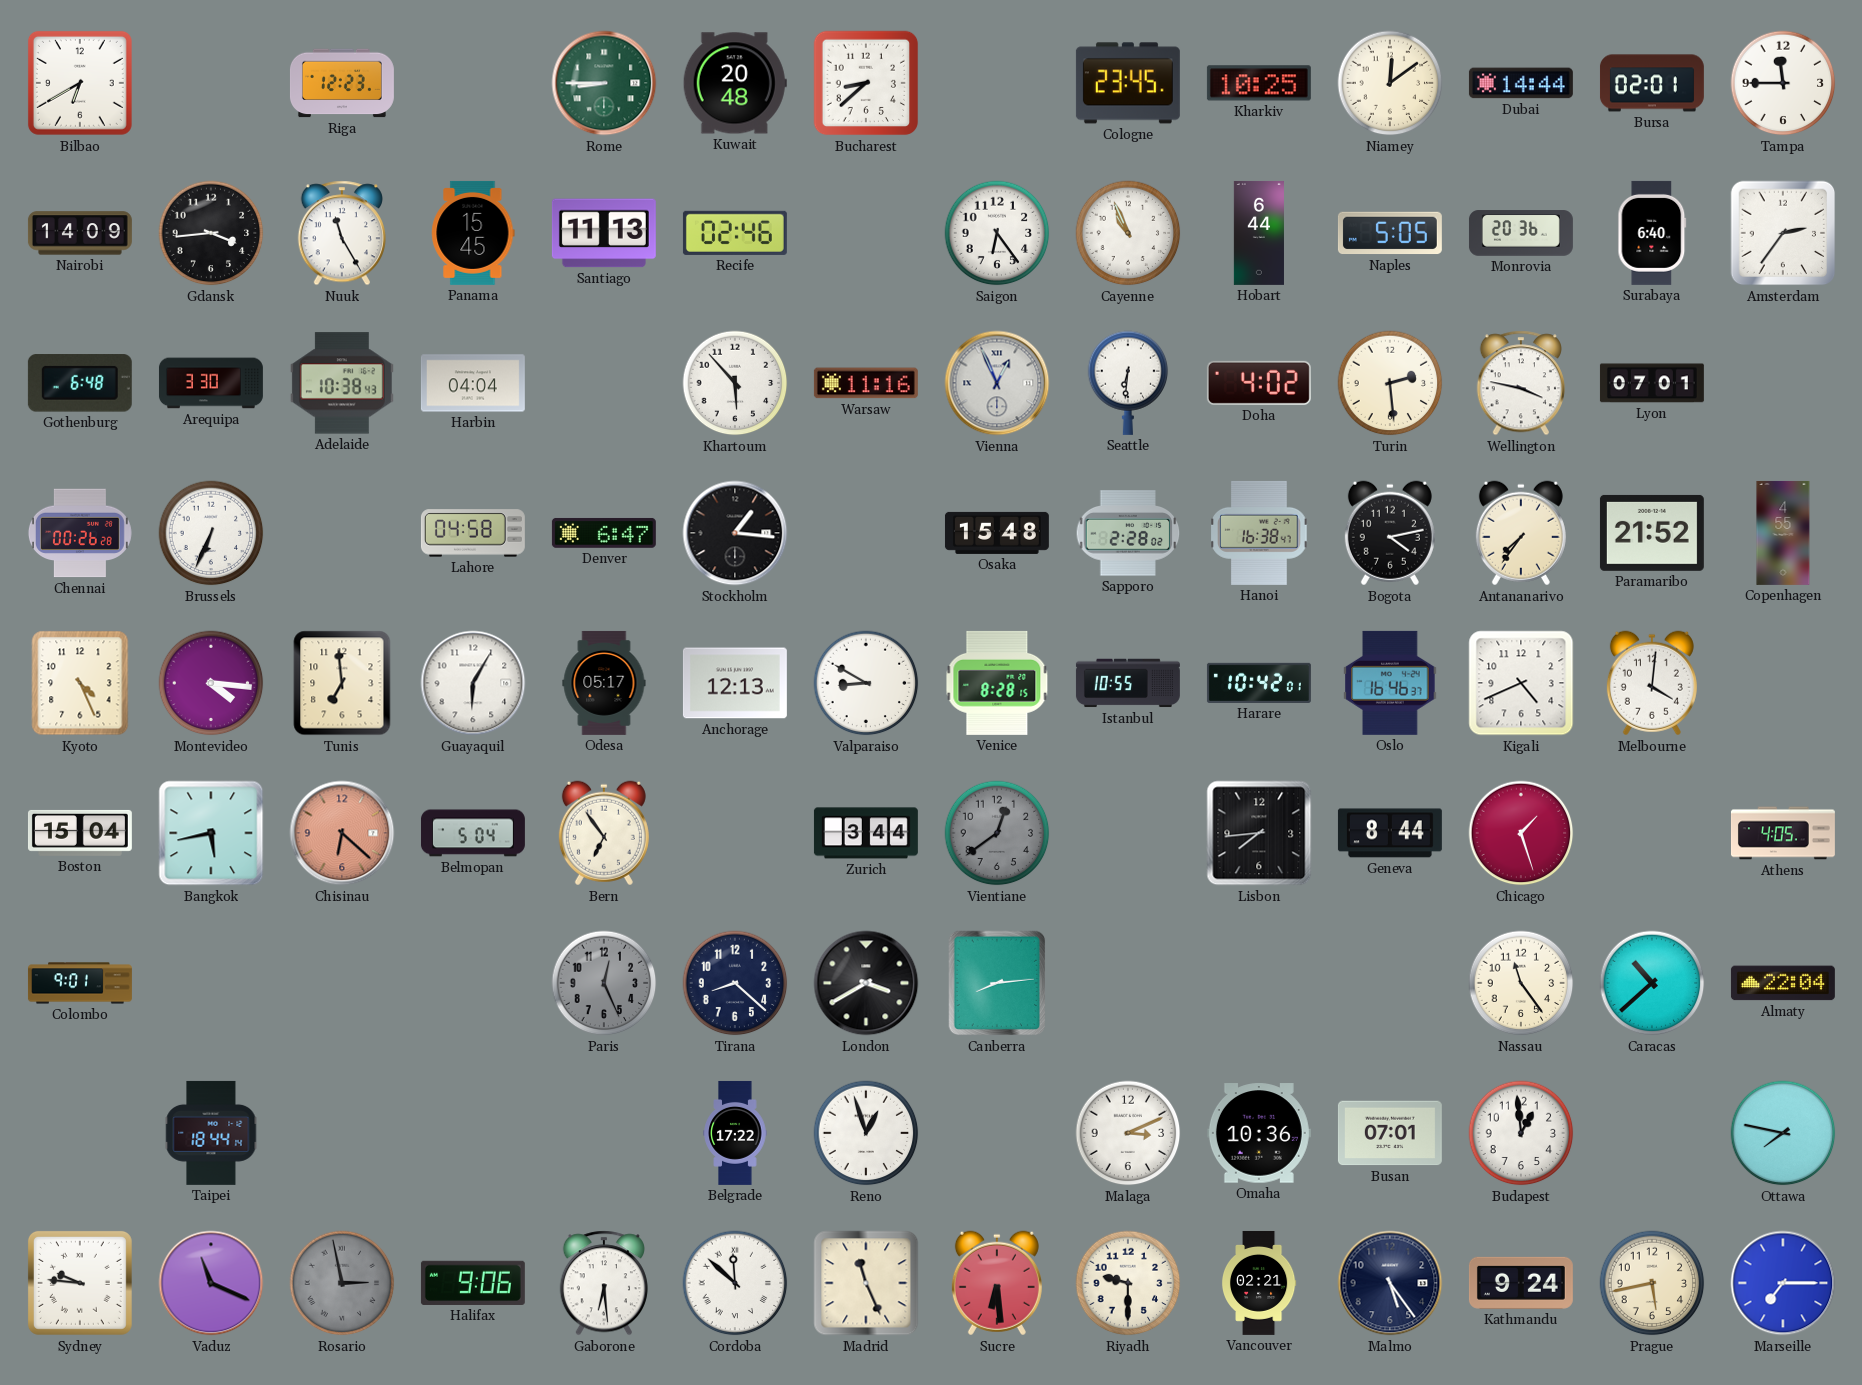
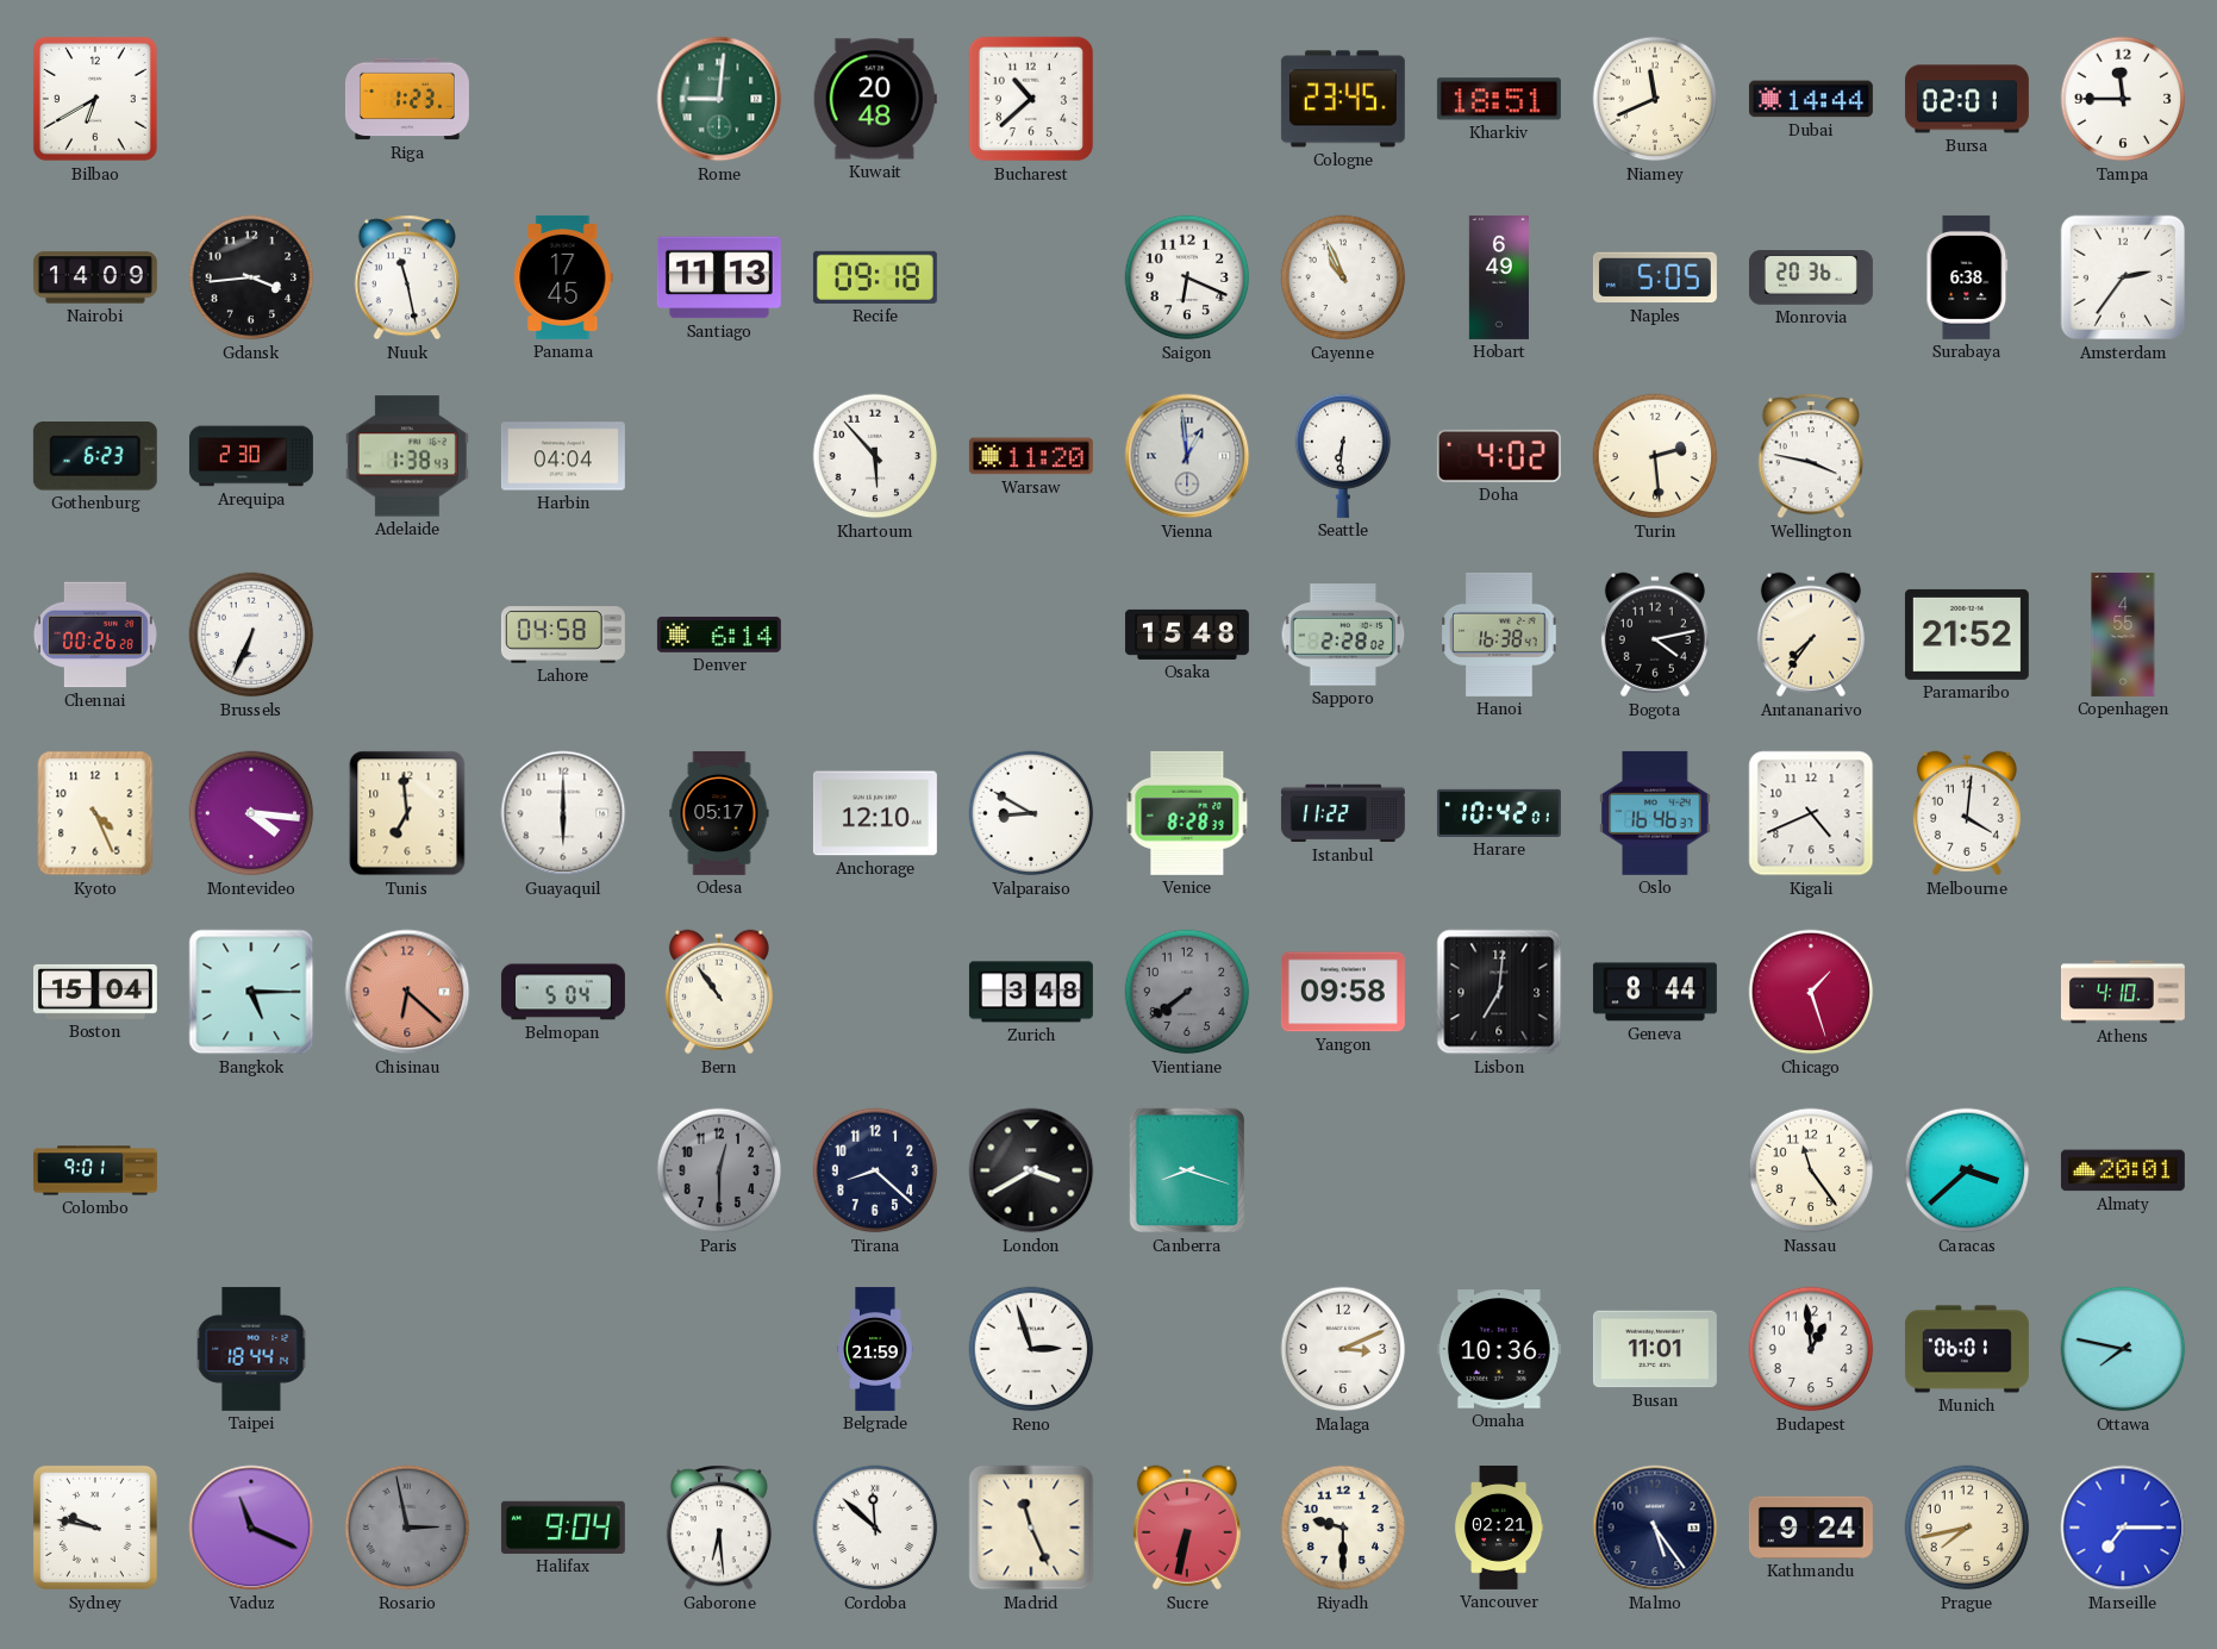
Riga: 12:23 -> 1:23 (407, 99)
Rome: 8:45 -> 9:01 (719, 99)
Bucharest: 8:38 -> 10:38 (1031, 99)
Kharkiv: 10:25 -> 18:51 (1499, 99)
Niamey: 12:09 -> 11:41 (1655, 99)
Nuuk: 11:25 -> 11:28 (407, 277)
Panama: 15:45 -> 17:45 (563, 277)
Recife: 02:46 -> 09:18 (875, 277)
Saigon: 6:24 -> 6:19 (1187, 277)
Hobart: 6:44 -> 6:49 (1499, 277)
Surabaya: 6:40 -> 6:38 (1967, 277)
Gothenburg: 6:48 -> 6:23 (95, 456)
Arequipa: 3:30 -> 2:30 (251, 456)
Adelaide: 10:38 -> 1:38 (407, 456)
Warsaw: 11:16 -> 11:20 (1031, 456)
Vienna: 12:56 -> 12:59 (1187, 456)
Lyon: 07:01 -> none (1652, 383)
Denver: 6:47 -> 6:14 (719, 635)
Stockholm: 1:16 -> none (735, 533)
Guayaquil: 6:05 -> 6:00 (563, 813)
Anchorage: 12:13 -> 12:10 (875, 813)
Venice: 8:28:15 -> 8:28:39 (1187, 813)
Istanbul: 10:55 -> 11:22 (1343, 813)
Bangkok: 5:43 -> 5:15 (251, 992)
Bern: 6:54 -> 10:54 (719, 992)
Zurich: 3:44 -> 3:48 (1031, 992)
Vientiane: 12:39 -> 7:39 (1187, 992)
Yangon: none -> 09:58 (1343, 992)
Lisbon: 7:44 -> 7:01 (1499, 992)
Athens: 4:05 -> 4:10 (2123, 992)
Paris: 12:26 -> 12:30 (719, 1170)
Canberra: 8:14 -> 8:18 (1187, 1170)
Caracas: 10:38 -> 3:38 (1967, 1170)
Almaty: 22:04 -> 20:01 (2123, 1170)
Belgrade: 17:22 -> 21:59 (875, 1349)
Reno: 12:57 -> 2:57 (1031, 1349)
Busan: 07:01 -> 11:01 (1655, 1349)
Munich: none -> 06:01 (1967, 1349)
Sydney: 9:46 -> 9:47 (95, 1528)
Halifax: 9:06 -> 9:04 (563, 1528)
Sucre: 6:29 -> 6:32 (1187, 1528)
Prague: 5:43 -> 7:43 (1967, 1528)
